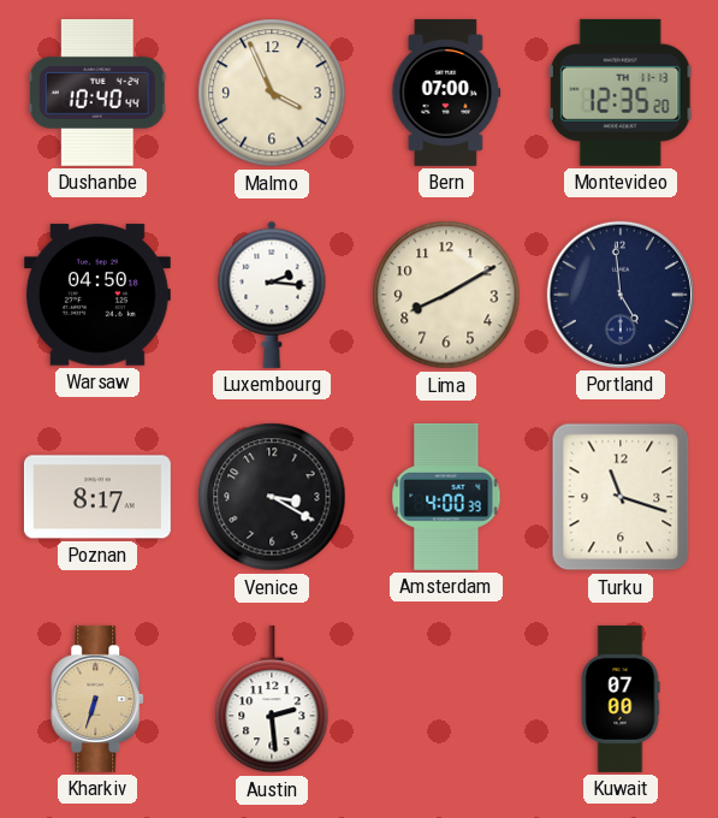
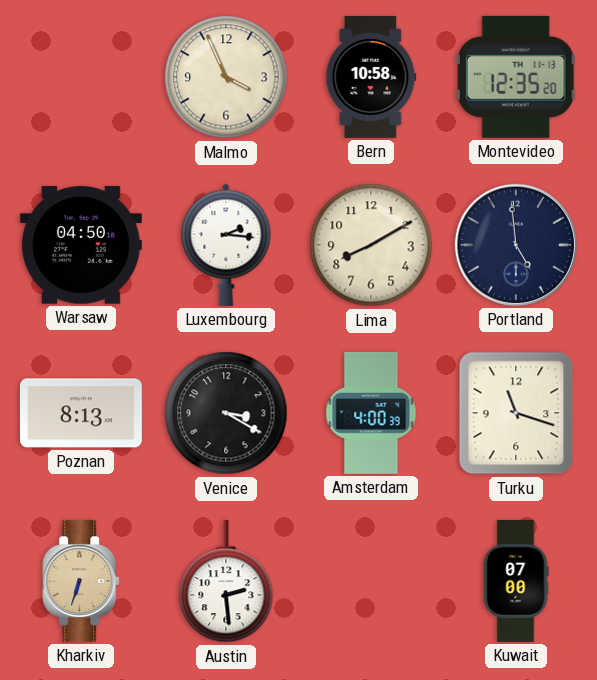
Dushanbe: 10:40 -> none (97, 93)
Bern: 07:00 -> 10:58 (371, 77)
Poznan: 8:17 -> 8:13 (81, 413)
